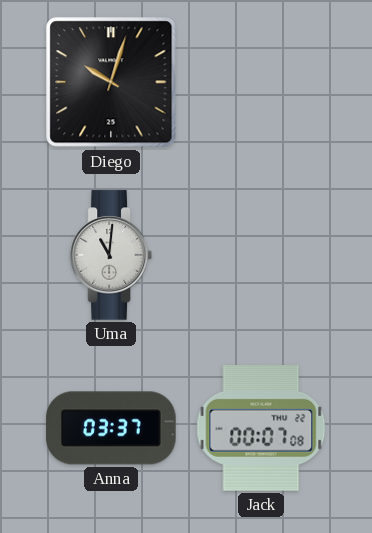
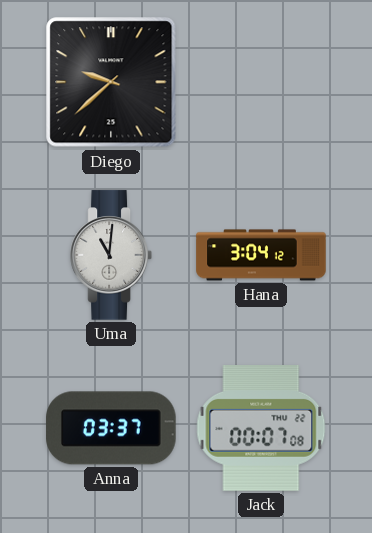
Diego: 10:03 -> 9:38 (111, 82)
Hana: none -> 3:04 (261, 255)
